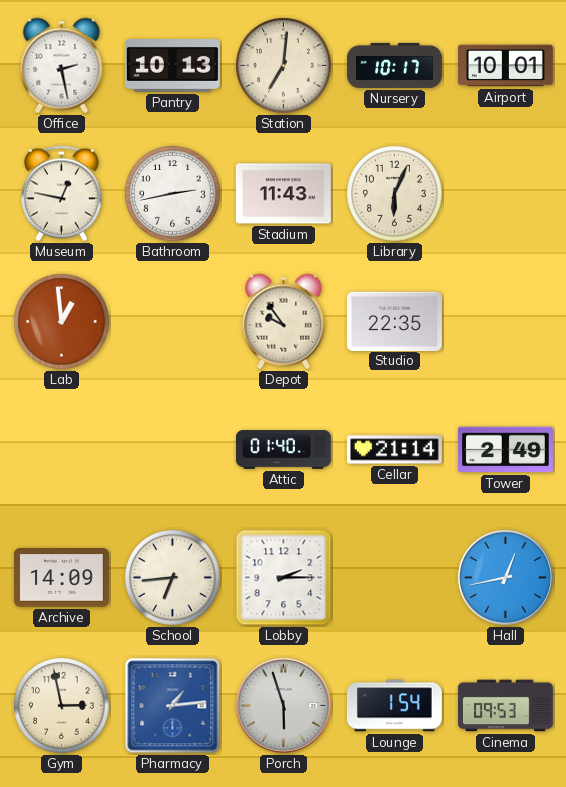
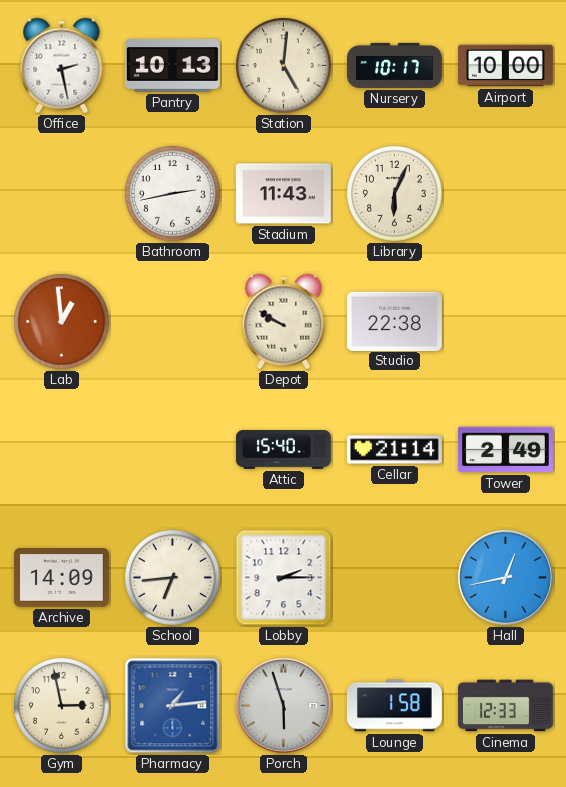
Station: 7:01 -> 5:01 (284, 66)
Airport: 10:01 -> 10:00 (505, 66)
Museum: 12:47 -> none (61, 194)
Depot: 9:54 -> 9:50 (284, 322)
Studio: 22:35 -> 22:38 (394, 321)
Attic: 01:40 -> 15:40 (283, 450)
Lounge: 1:54 -> 1:58 (394, 706)
Cinema: 09:53 -> 12:33 (505, 706)
